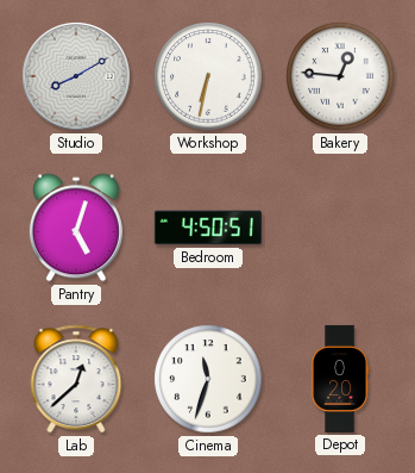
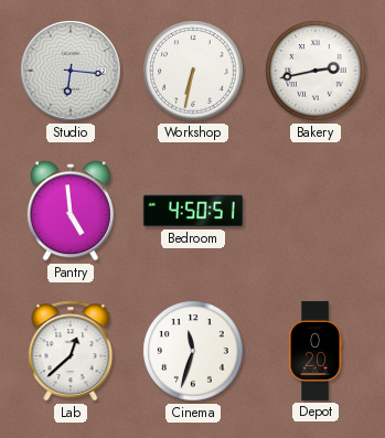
Studio: 8:10 -> 6:16 (71, 71)
Bakery: 12:46 -> 2:43 (316, 71)
Pantry: 5:03 -> 4:59 (71, 211)
